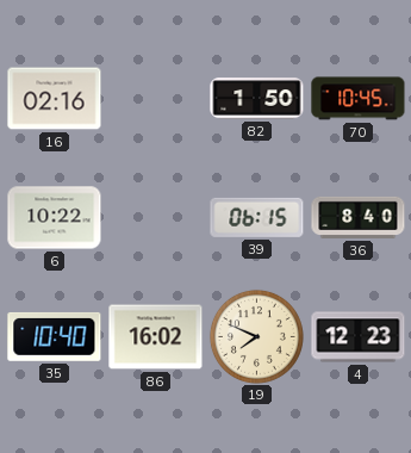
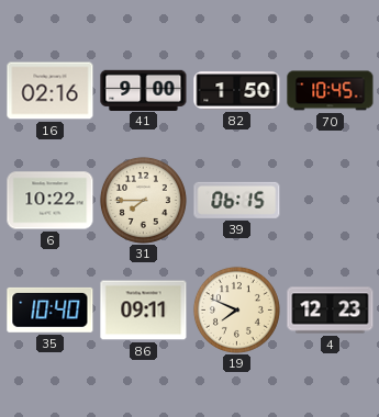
41: none -> 9:00 (144, 90)
31: none -> 7:45 (143, 200)
36: 8:40 -> none (359, 217)
86: 16:02 -> 09:11 (144, 311)
